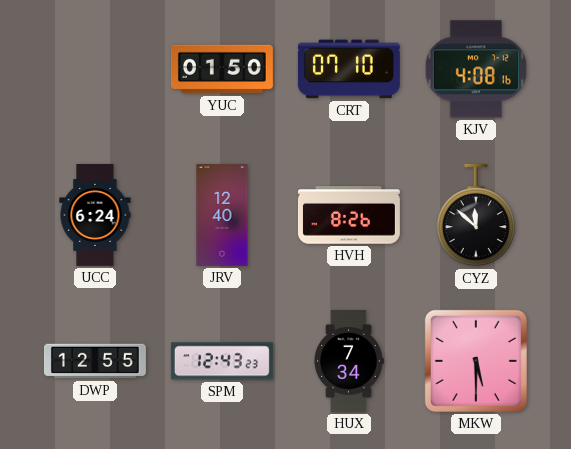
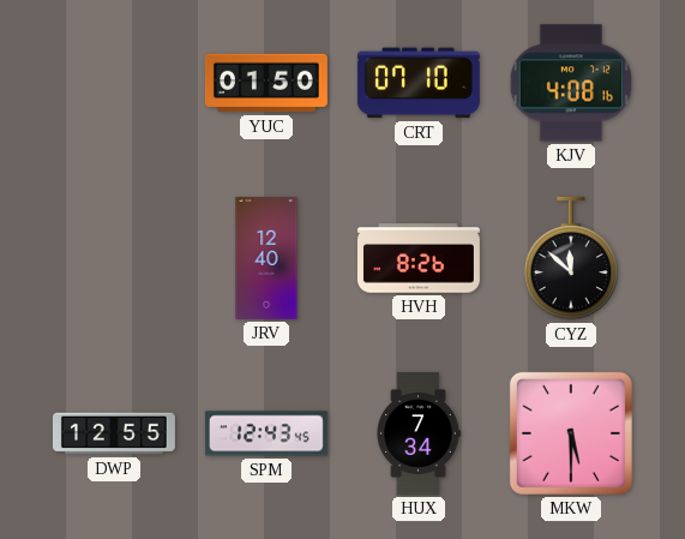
UCC: 6:24 -> none (95, 215)
SPM: 12:43:23 -> 12:43:45 (266, 433)
